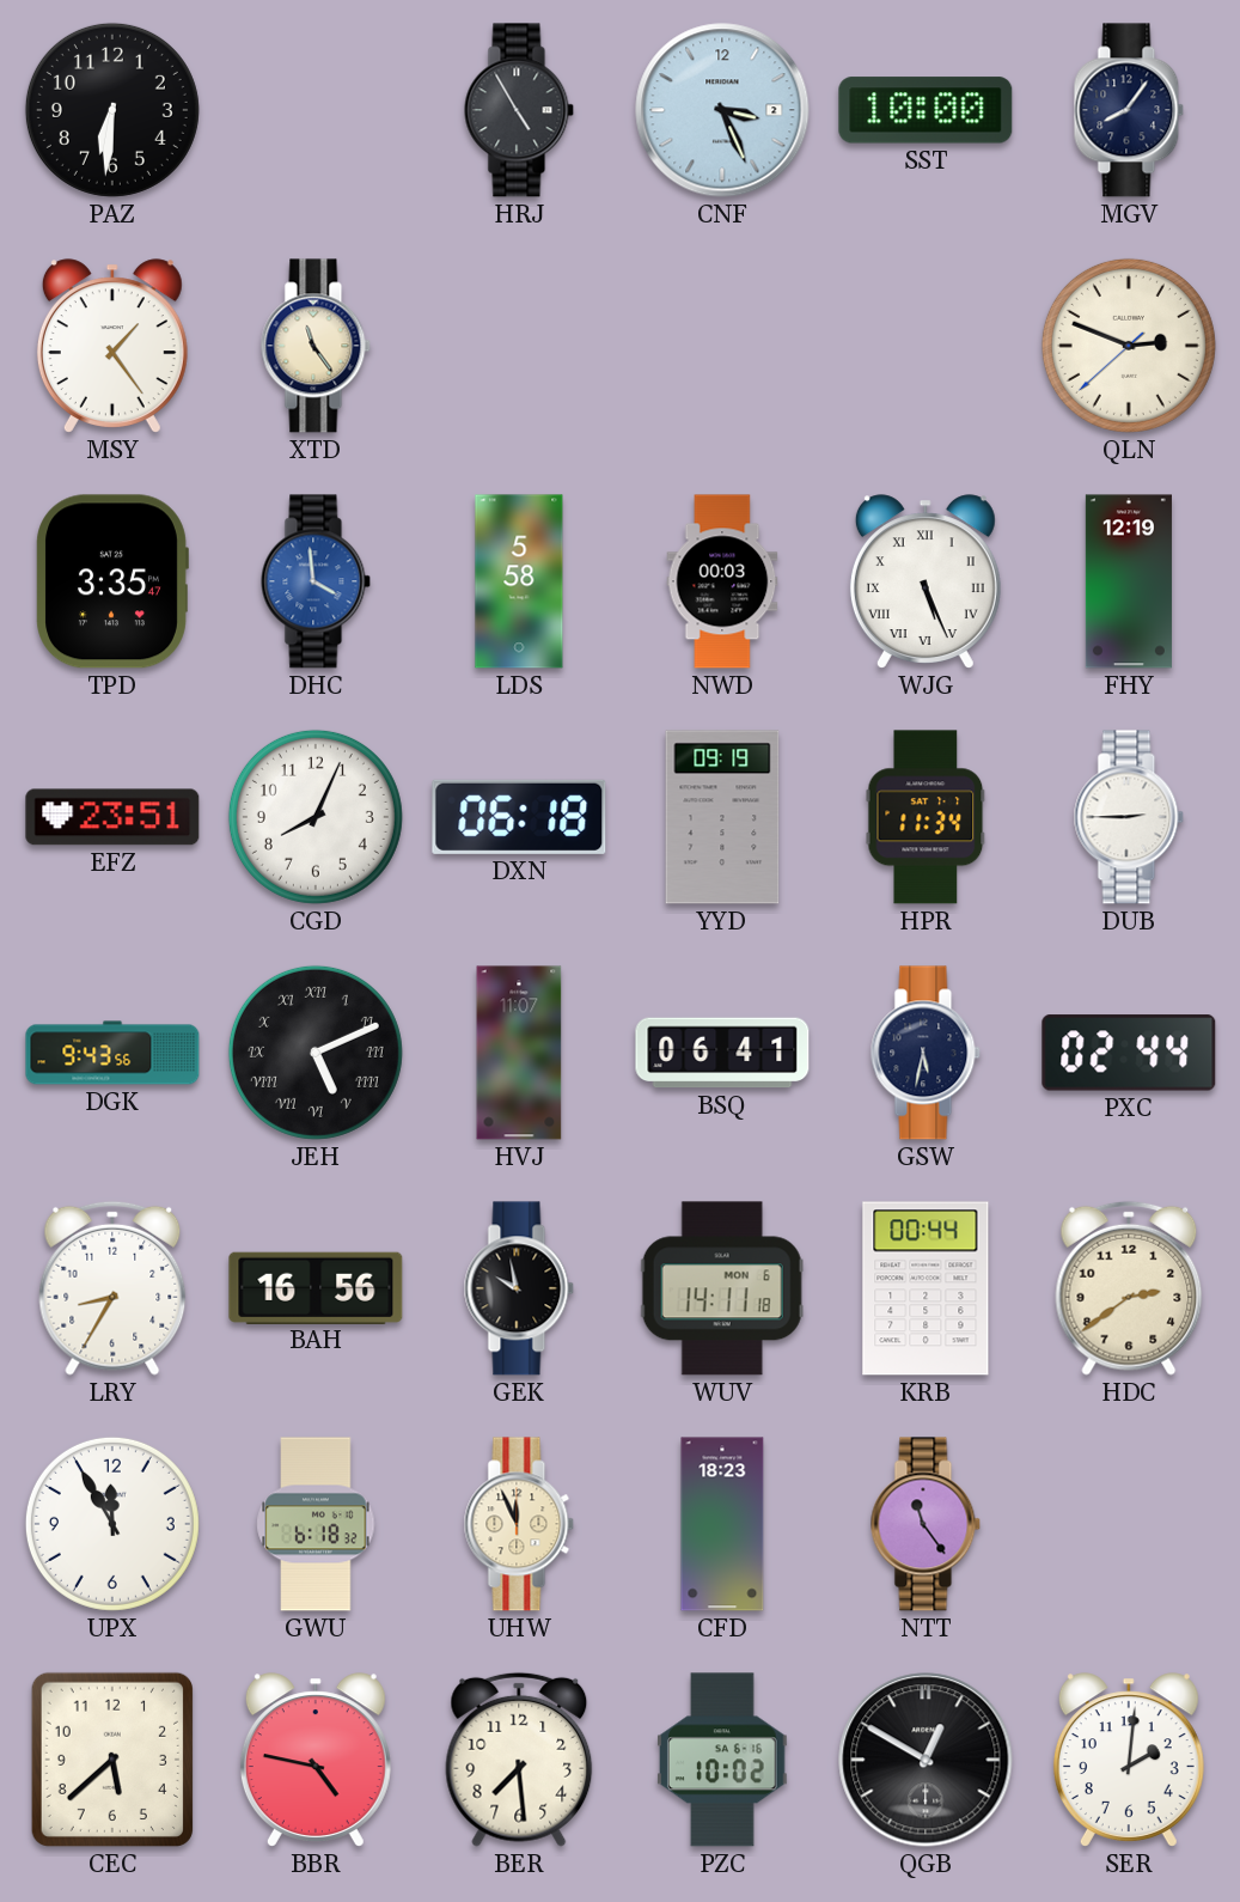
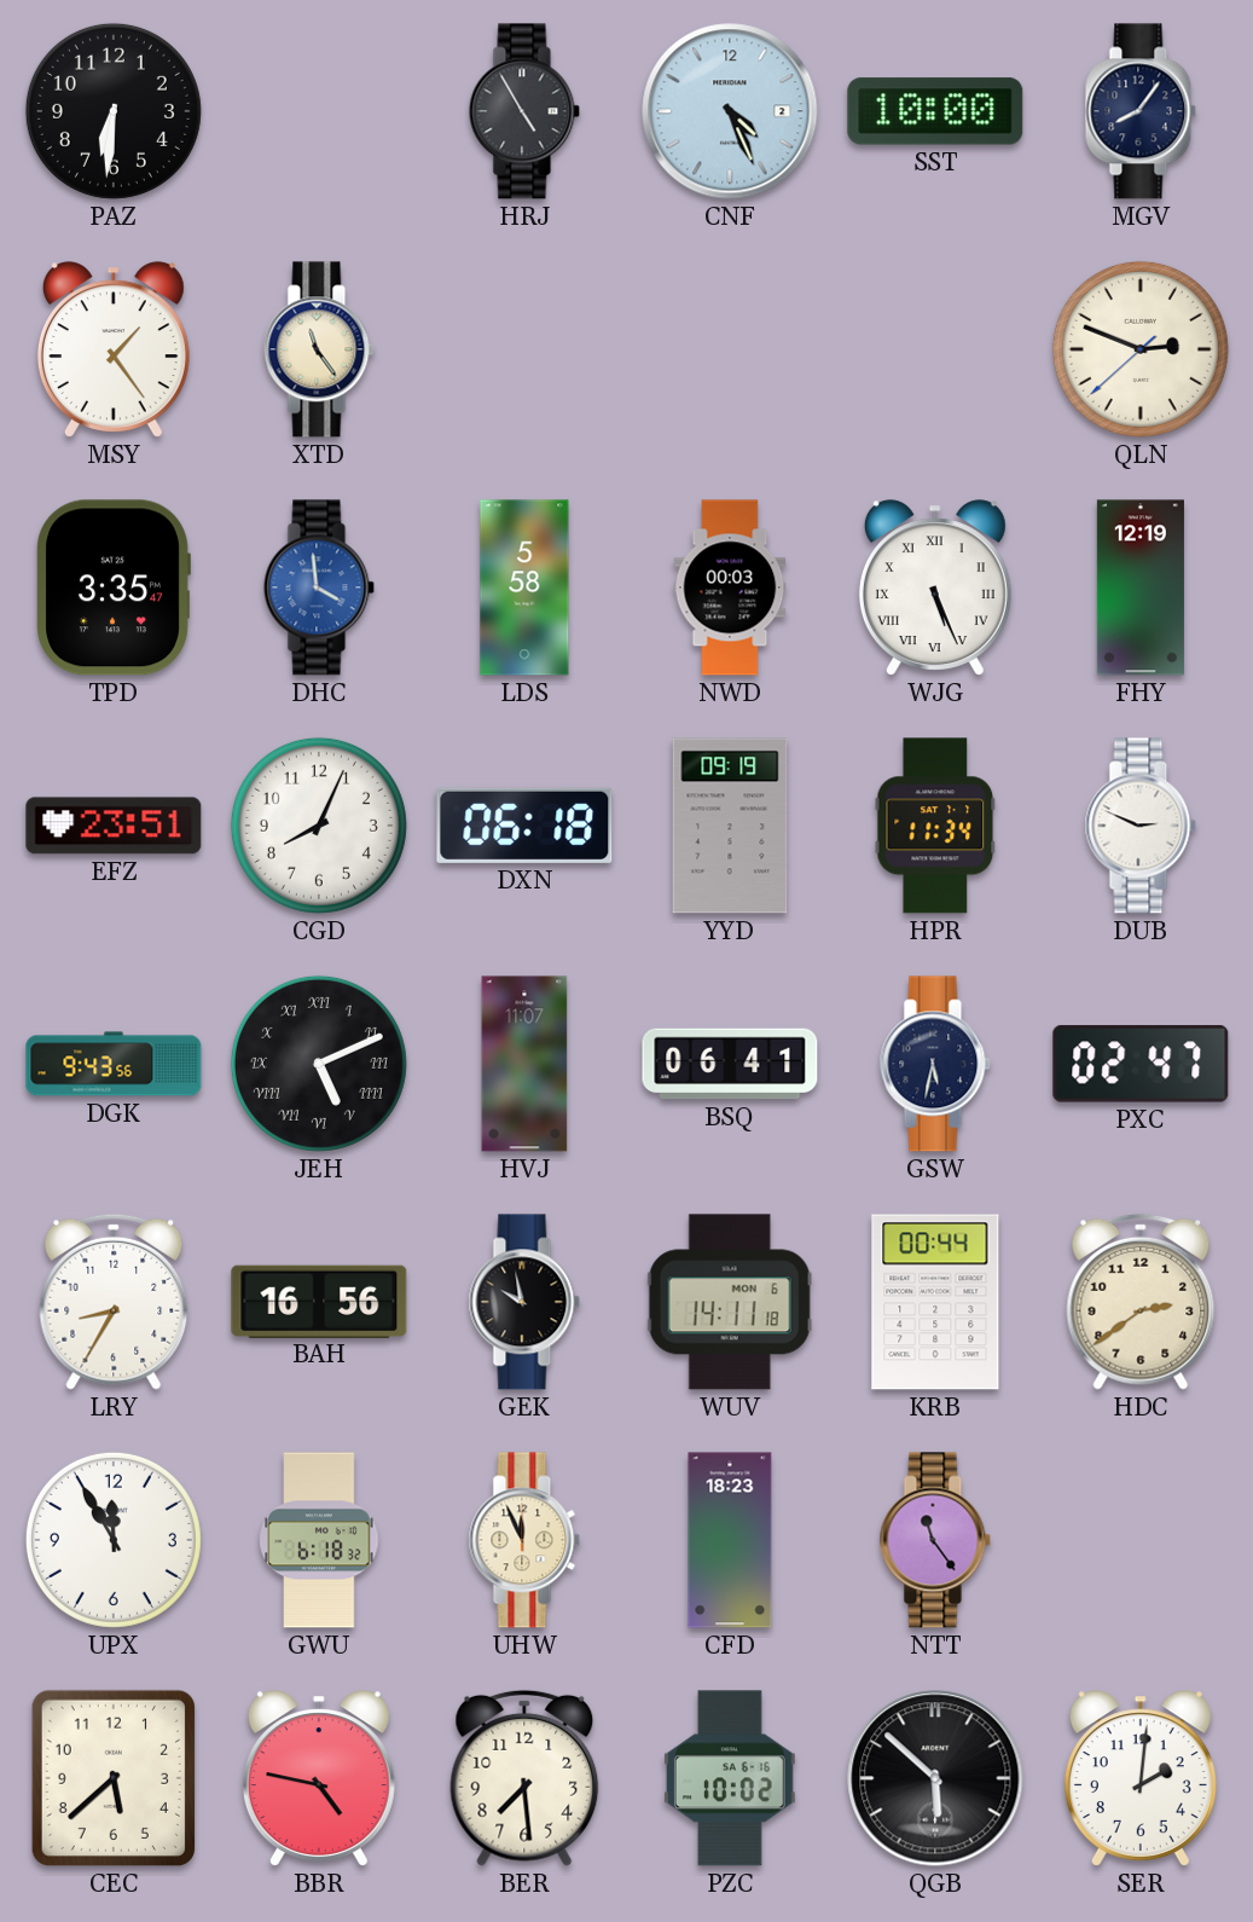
CNF: 3:26 -> 4:26 (730, 111)
DUB: 2:45 -> 2:49 (1141, 826)
PXC: 02:44 -> 02:47 (1141, 1064)
QGB: 12:50 -> 5:52 (935, 1778)
